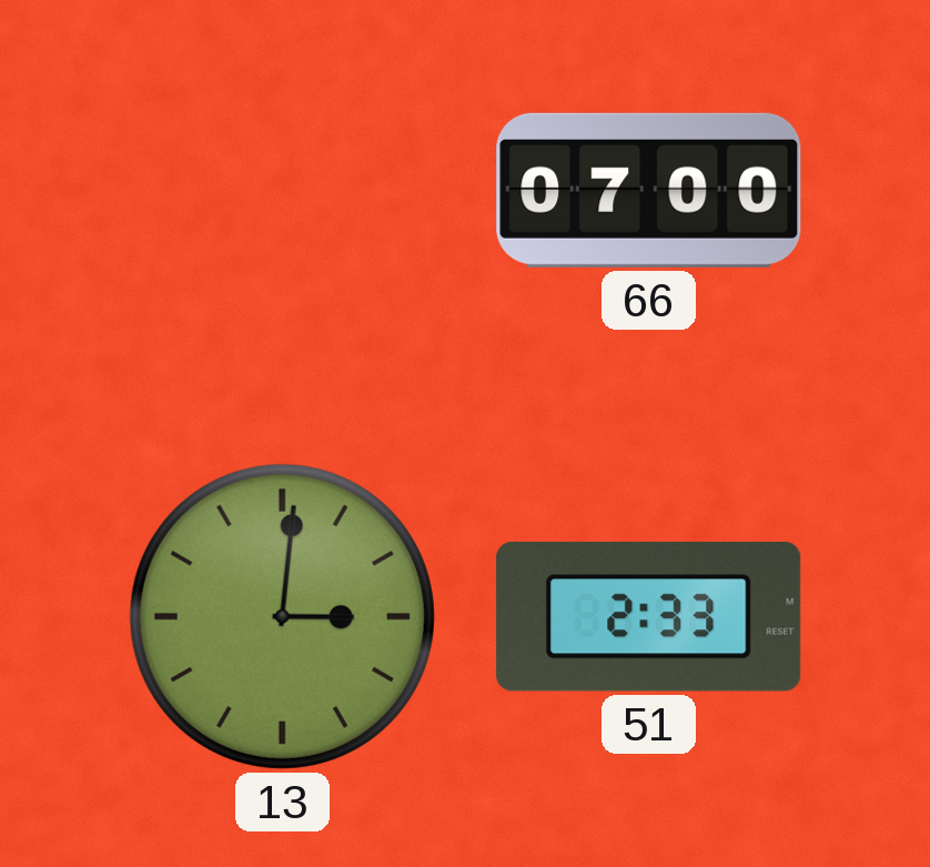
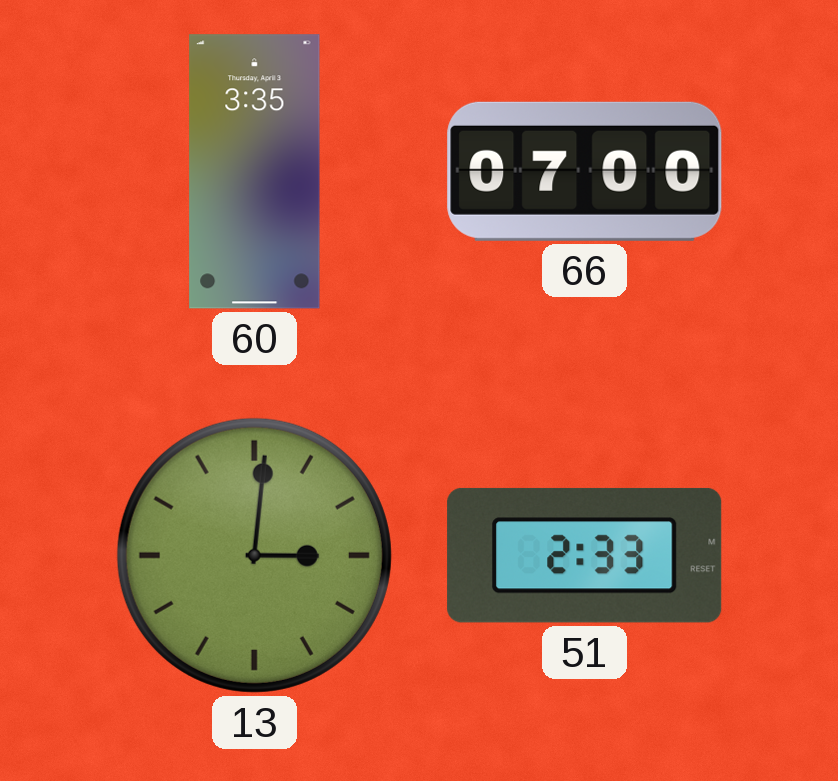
60: none -> 3:35 (255, 172)
